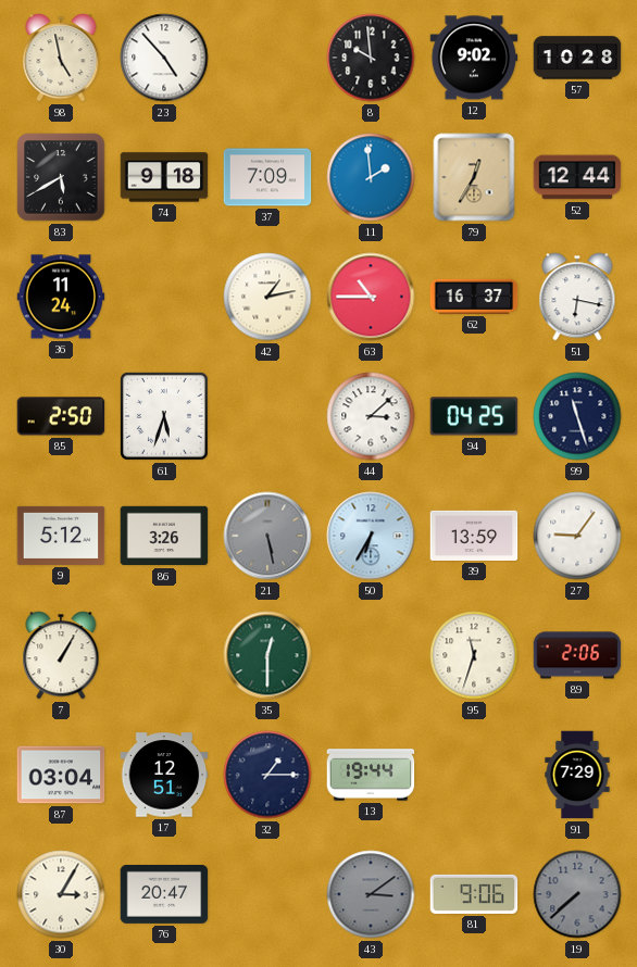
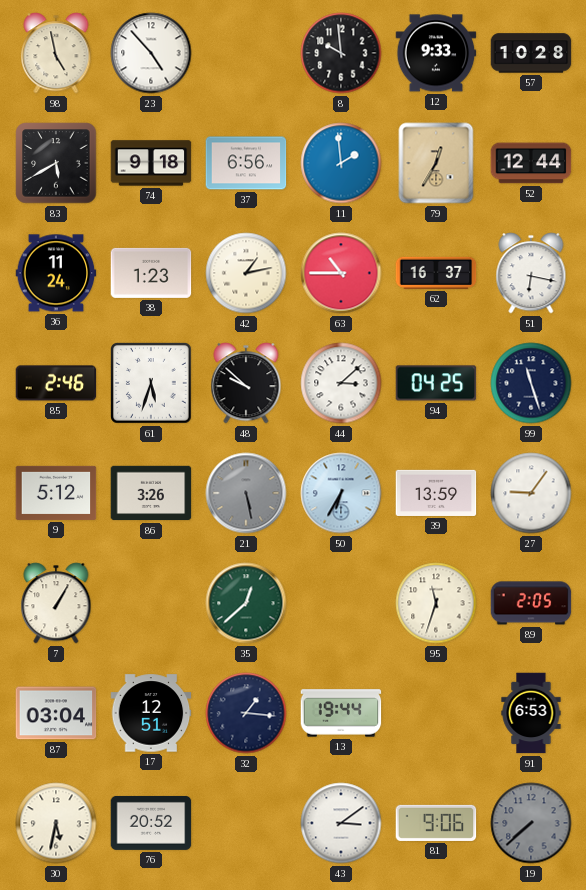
12: 9:02 -> 9:33 (436, 53)
37: 7:09 -> 6:56 (246, 163)
38: none -> 1:23 (151, 273)
85: 2:50 -> 2:46 (56, 383)
48: none -> 9:52 (246, 383)
35: 12:30 -> 12:38 (246, 603)
89: 2:06 -> 2:05 (531, 603)
32: 1:15 -> 1:16 (246, 713)
91: 7:29 -> 6:53 (531, 713)
30: 3:05 -> 5:32 (56, 823)
76: 20:47 -> 20:52 (151, 823)
43 dial: grey -> white (341, 823)
